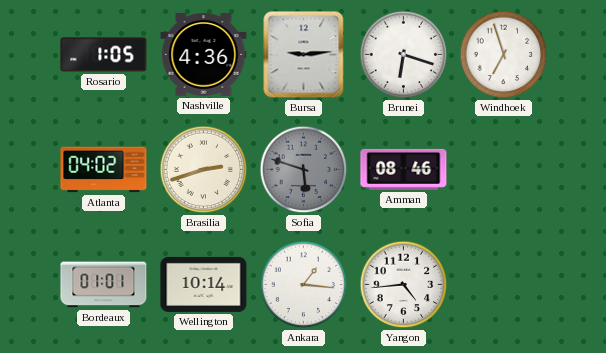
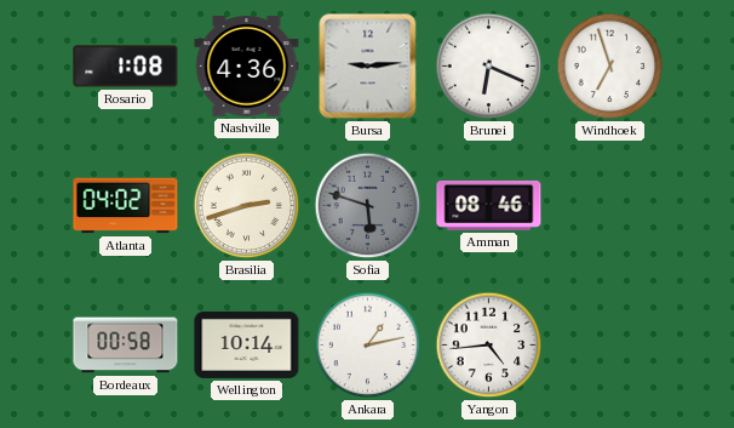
Rosario: 1:05 -> 1:08 (126, 67)
Brunei: 6:18 -> 6:19 (489, 67)
Bordeaux: 01:01 -> 00:58 (126, 346)
Ankara: 1:16 -> 1:13 (368, 346)
